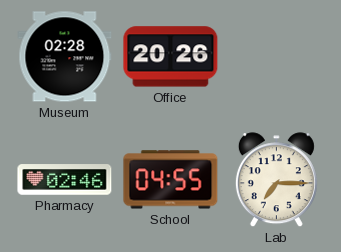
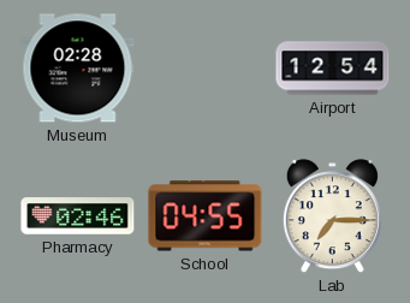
Office: 20:26 -> none (171, 57)
Airport: none -> 12:54 (333, 69)
